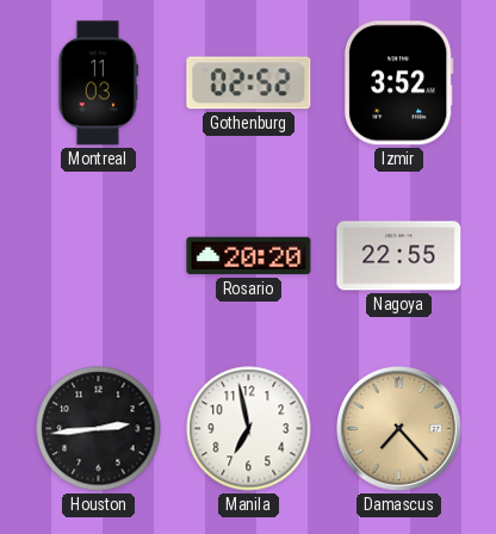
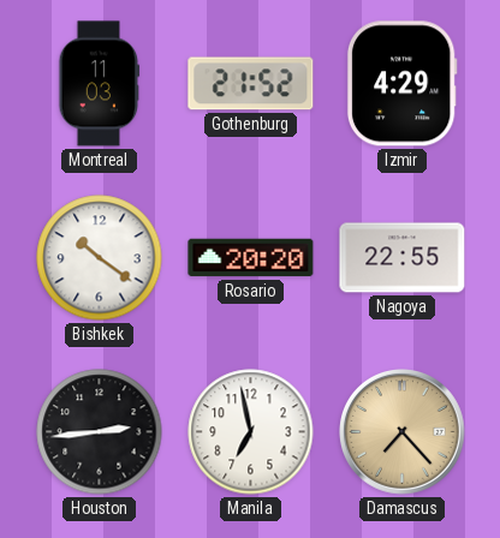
Gothenburg: 02:52 -> 21:52 (251, 84)
Izmir: 3:52 -> 4:29 (401, 84)
Bishkek: none -> 10:21 (100, 258)
